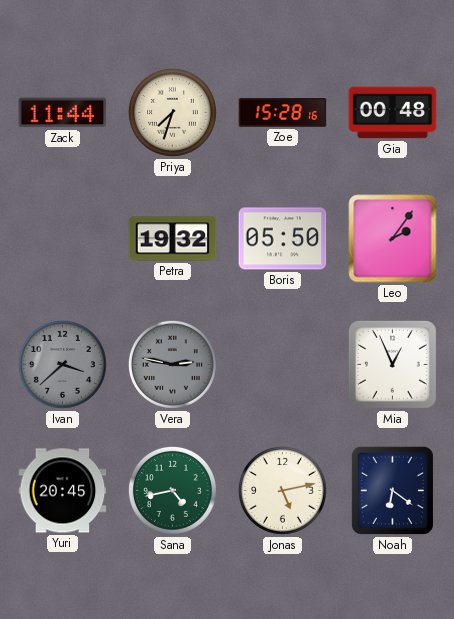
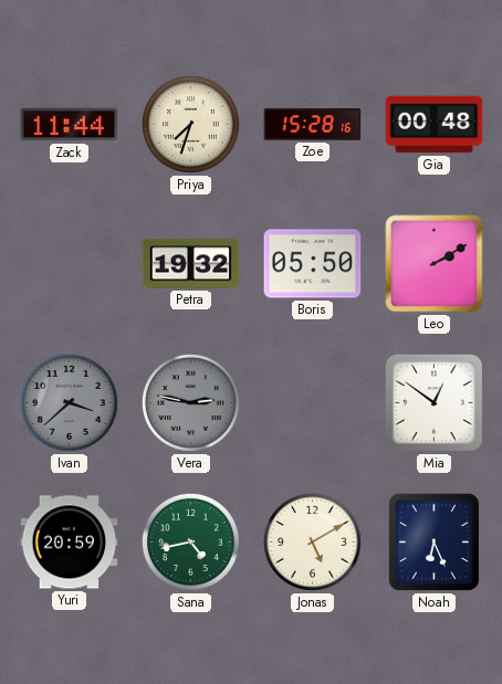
Leo: 2:06 -> 2:10 (435, 264)
Mia: 12:56 -> 12:51 (433, 402)
Yuri: 20:45 -> 20:59 (70, 543)
Jonas: 5:13 -> 5:10 (312, 541)
Noah: 6:21 -> 6:26 (433, 541)
